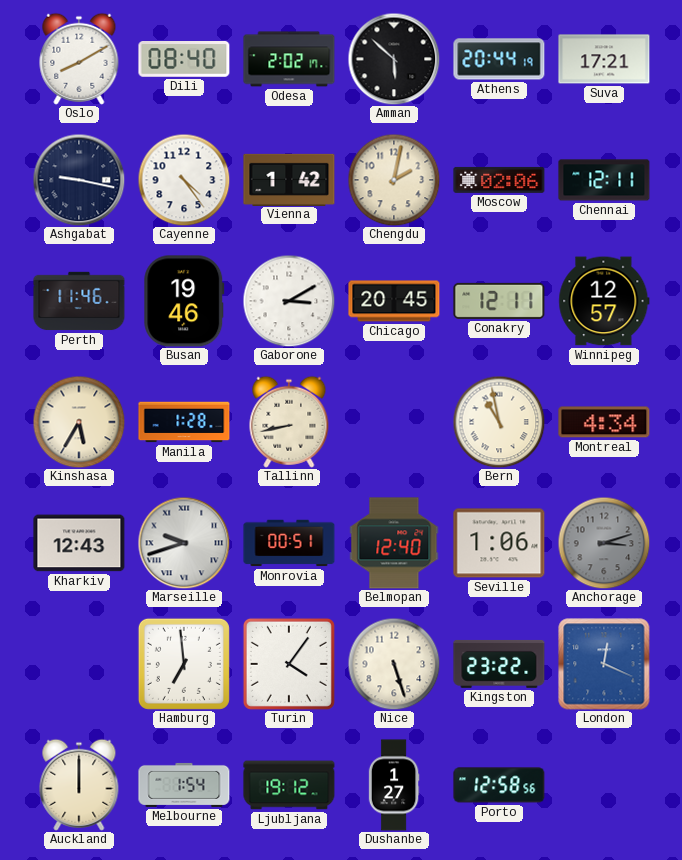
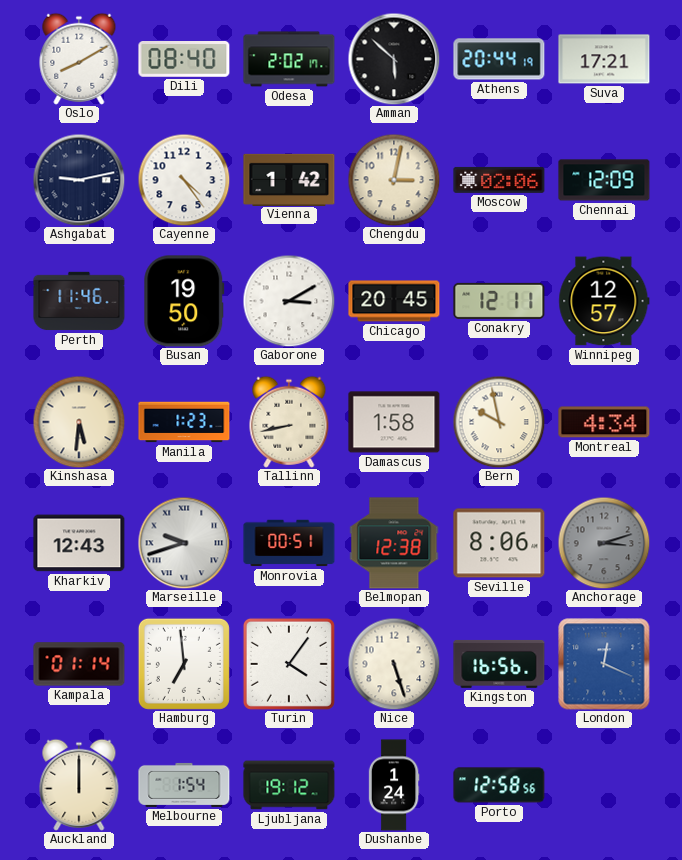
Ashgabat: 9:17 -> 9:13 (79, 180)
Chengdu: 2:02 -> 3:02 (394, 180)
Chennai: 12:11 -> 12:09 (604, 180)
Busan: 19:46 -> 19:50 (184, 301)
Kinshasa: 5:35 -> 5:31 (79, 422)
Manila: 1:28 -> 1:23 (184, 422)
Damascus: none -> 1:58 (394, 422)
Bern: 10:58 -> 9:58 (499, 422)
Belmopan: 12:40 -> 12:38 (394, 543)
Seville: 1:06 -> 8:06 (499, 543)
Kampala: none -> 01:14 (79, 664)
Kingston: 23:22 -> 16:56 (499, 664)
Dushanbe: 1:27 -> 1:24 (394, 785)
